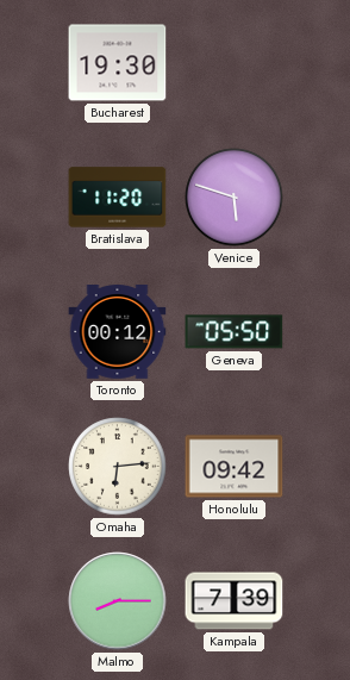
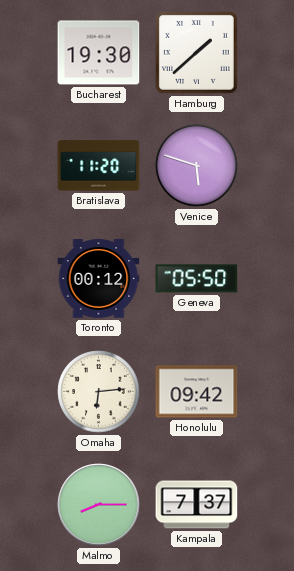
Hamburg: none -> 1:38 (196, 52)
Kampala: 7:39 -> 7:37 (197, 505)
